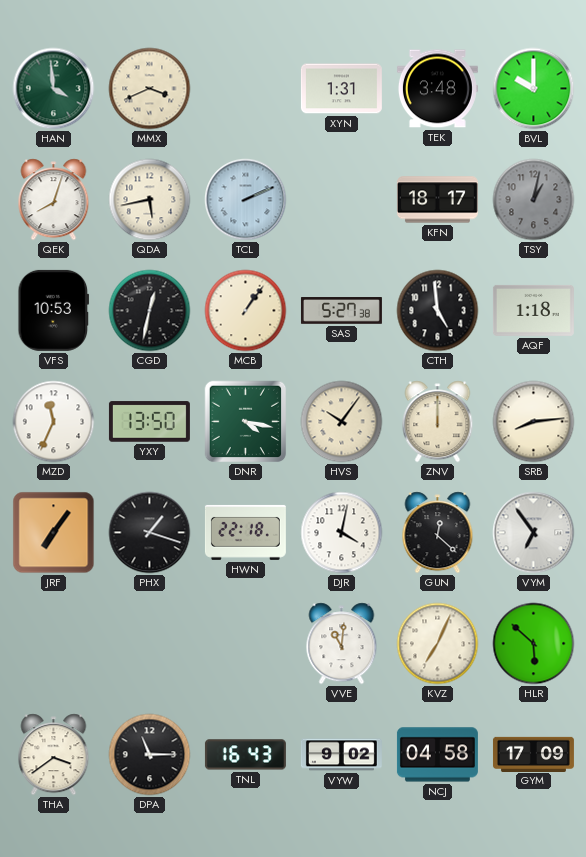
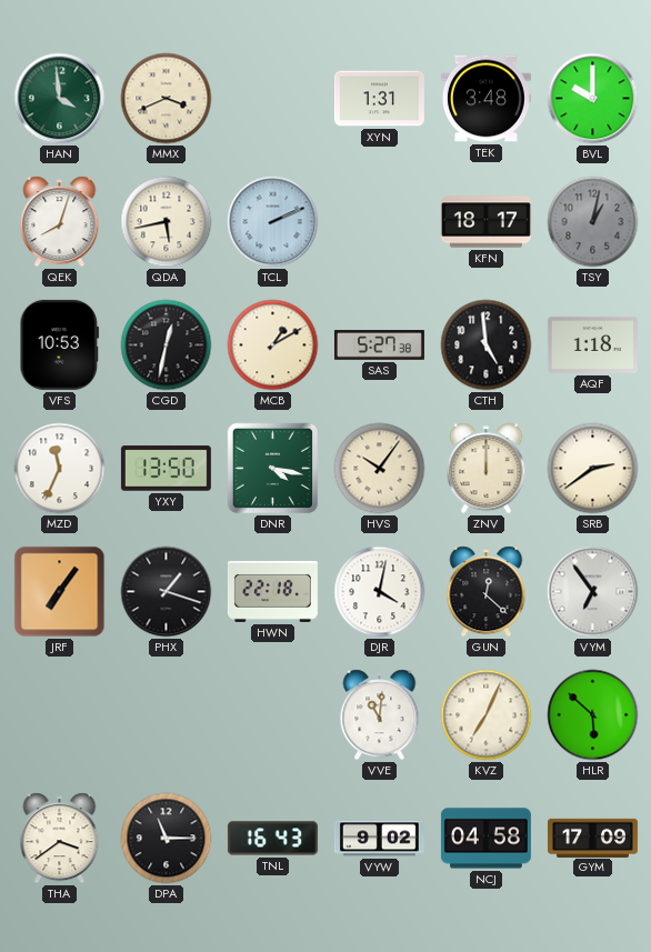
MCB: 1:06 -> 1:10 (273, 345)
SRB: 8:14 -> 2:39 (593, 469)
